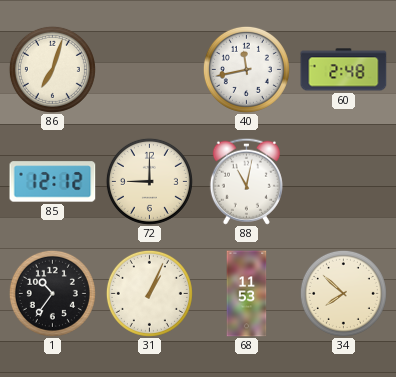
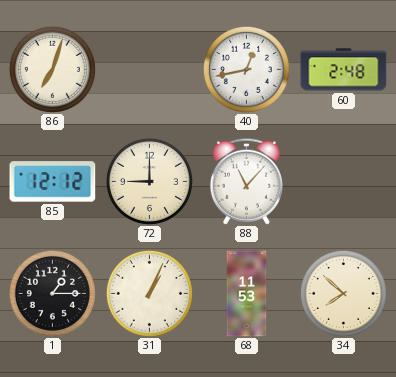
40: 11:43 -> 12:43 (246, 69)
88: 11:02 -> 11:07 (246, 181)
1: 10:36 -> 1:15 (52, 293)
